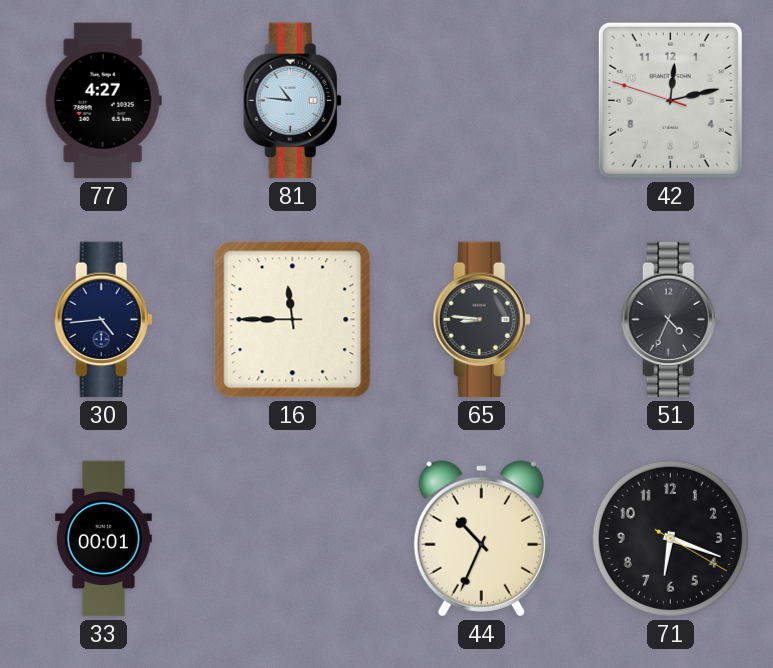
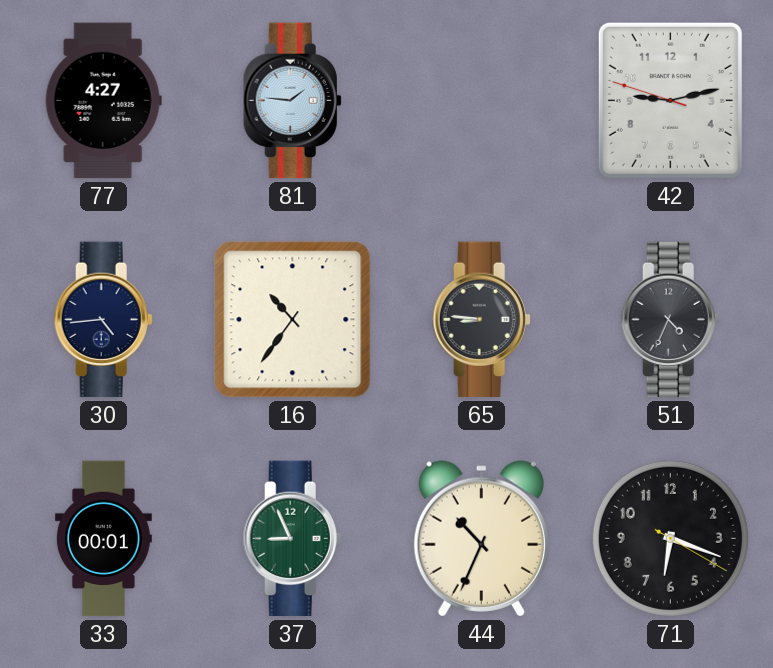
81: 10:46 -> 1:46 (292, 101)
42: 12:12 -> 9:12 (670, 100)
16: 11:45 -> 10:36 (293, 320)
37: none -> 8:56 (292, 539)
